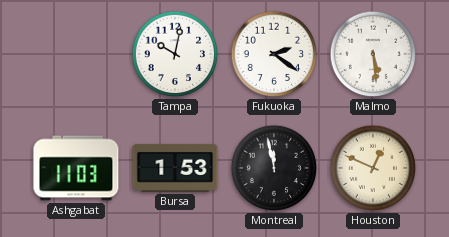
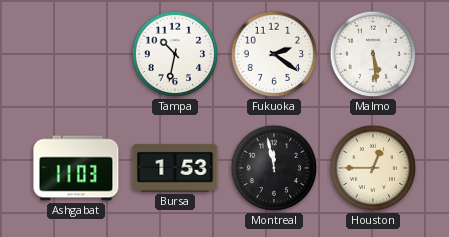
Tampa: 10:02 -> 10:32 (175, 54)
Houston: 12:49 -> 12:45 (373, 168)
